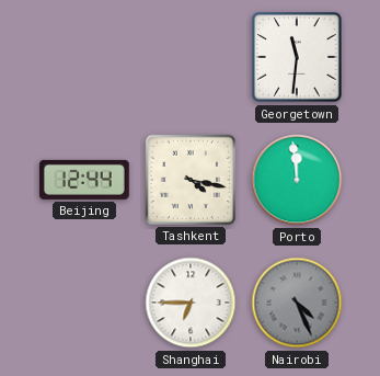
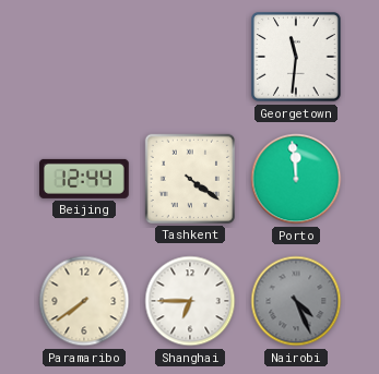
Tashkent: 4:17 -> 4:21 (190, 179)
Paramaribo: none -> 7:39 (84, 301)
